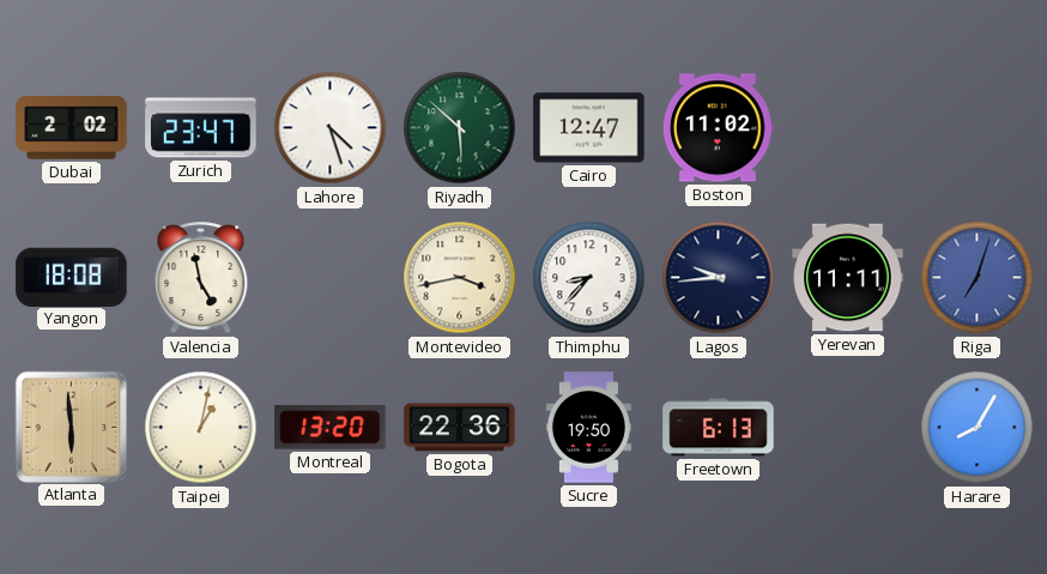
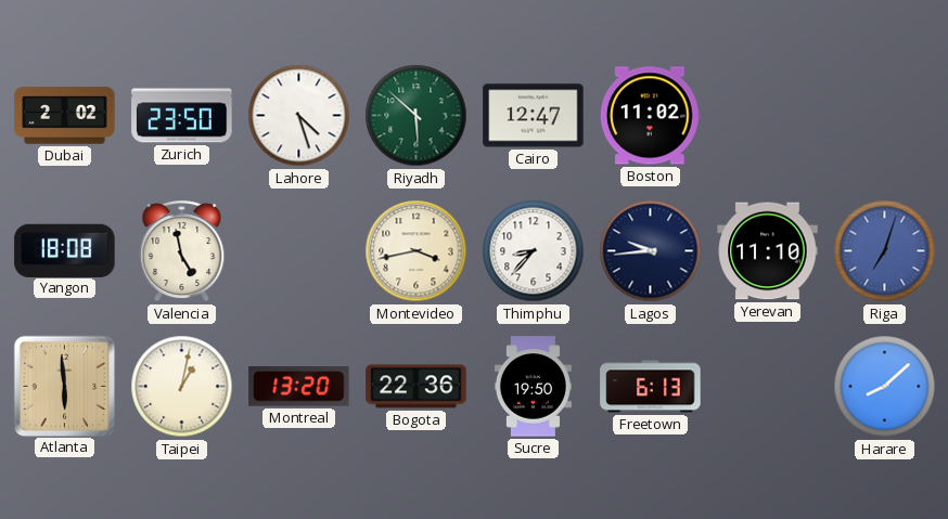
Zurich: 23:47 -> 23:50 (182, 116)
Yerevan: 11:11 -> 11:10 (768, 251)
Harare: 8:05 -> 8:08 (885, 387)
